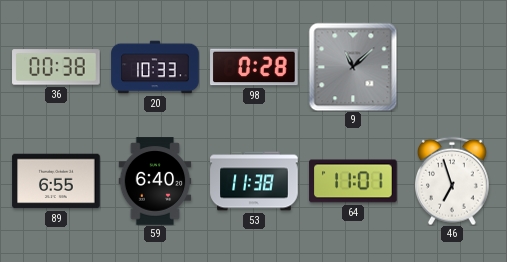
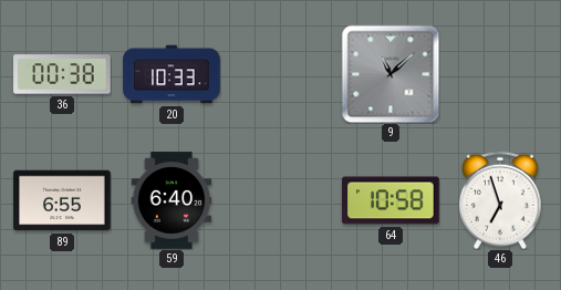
98: 0:28 -> none (254, 67)
53: 11:38 -> none (254, 181)
64: 11:01 -> 10:58 (391, 200)
